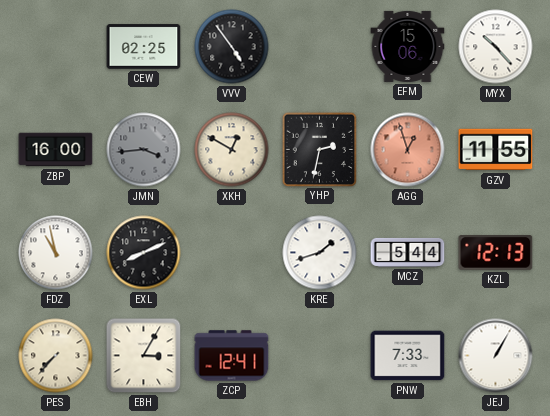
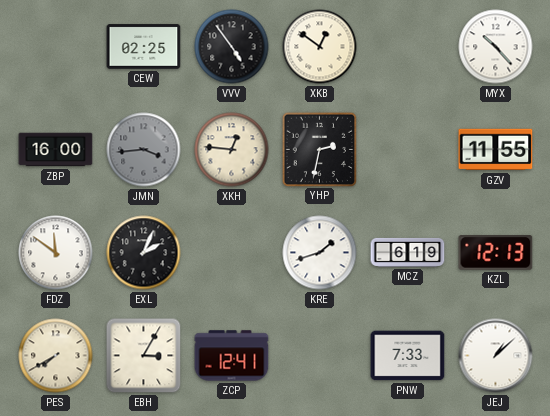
XKB: none -> 12:51 (320, 47)
EFM: 15:06 -> none (408, 46)
XKH: 12:50 -> 12:46 (232, 150)
AGG: 12:57 -> none (408, 150)
FDZ: 10:58 -> 11:51 (56, 253)
EXL: 8:11 -> 2:04 (144, 253)
MCZ: 5:44 -> 6:19 (408, 252)
PES: 7:37 -> 7:40 (56, 356)
JEJ: 1:05 -> 1:08 (496, 356)
